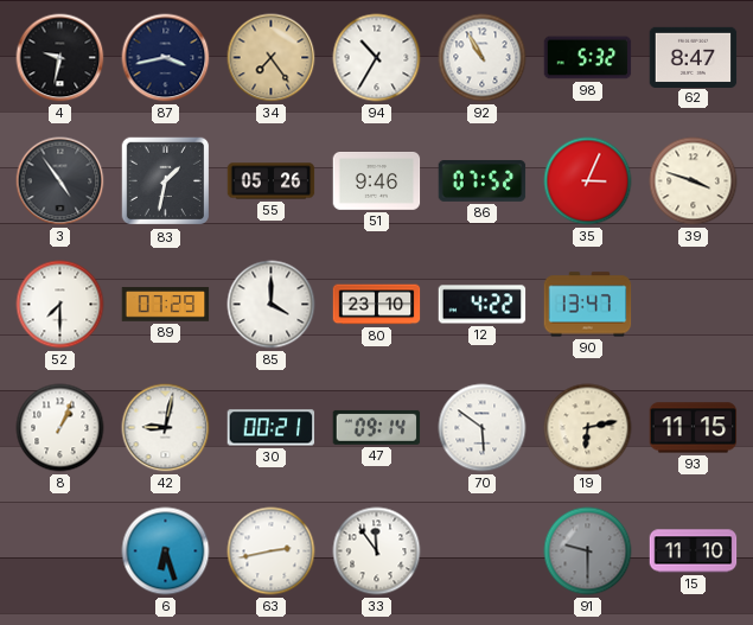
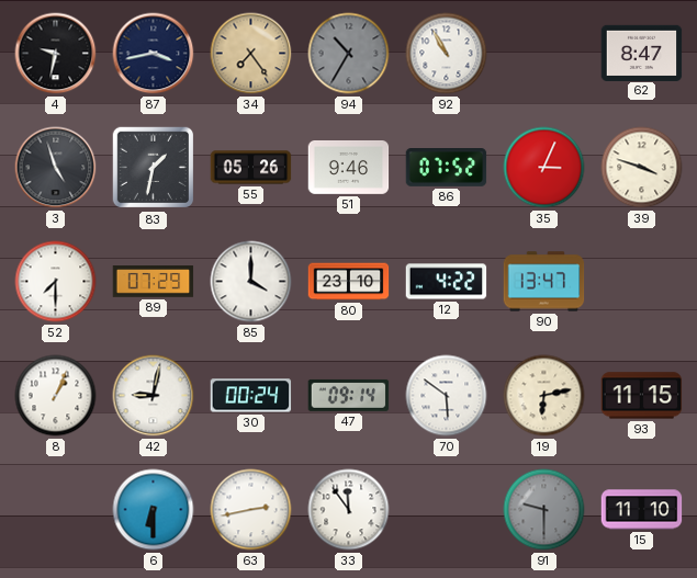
94 dial: white -> grey (349, 54)
98: 5:32 -> none (588, 58)
3: 4:54 -> 4:57 (56, 168)
30: 00:21 -> 00:24 (251, 396)
6: 6:27 -> 6:30 (154, 510)
